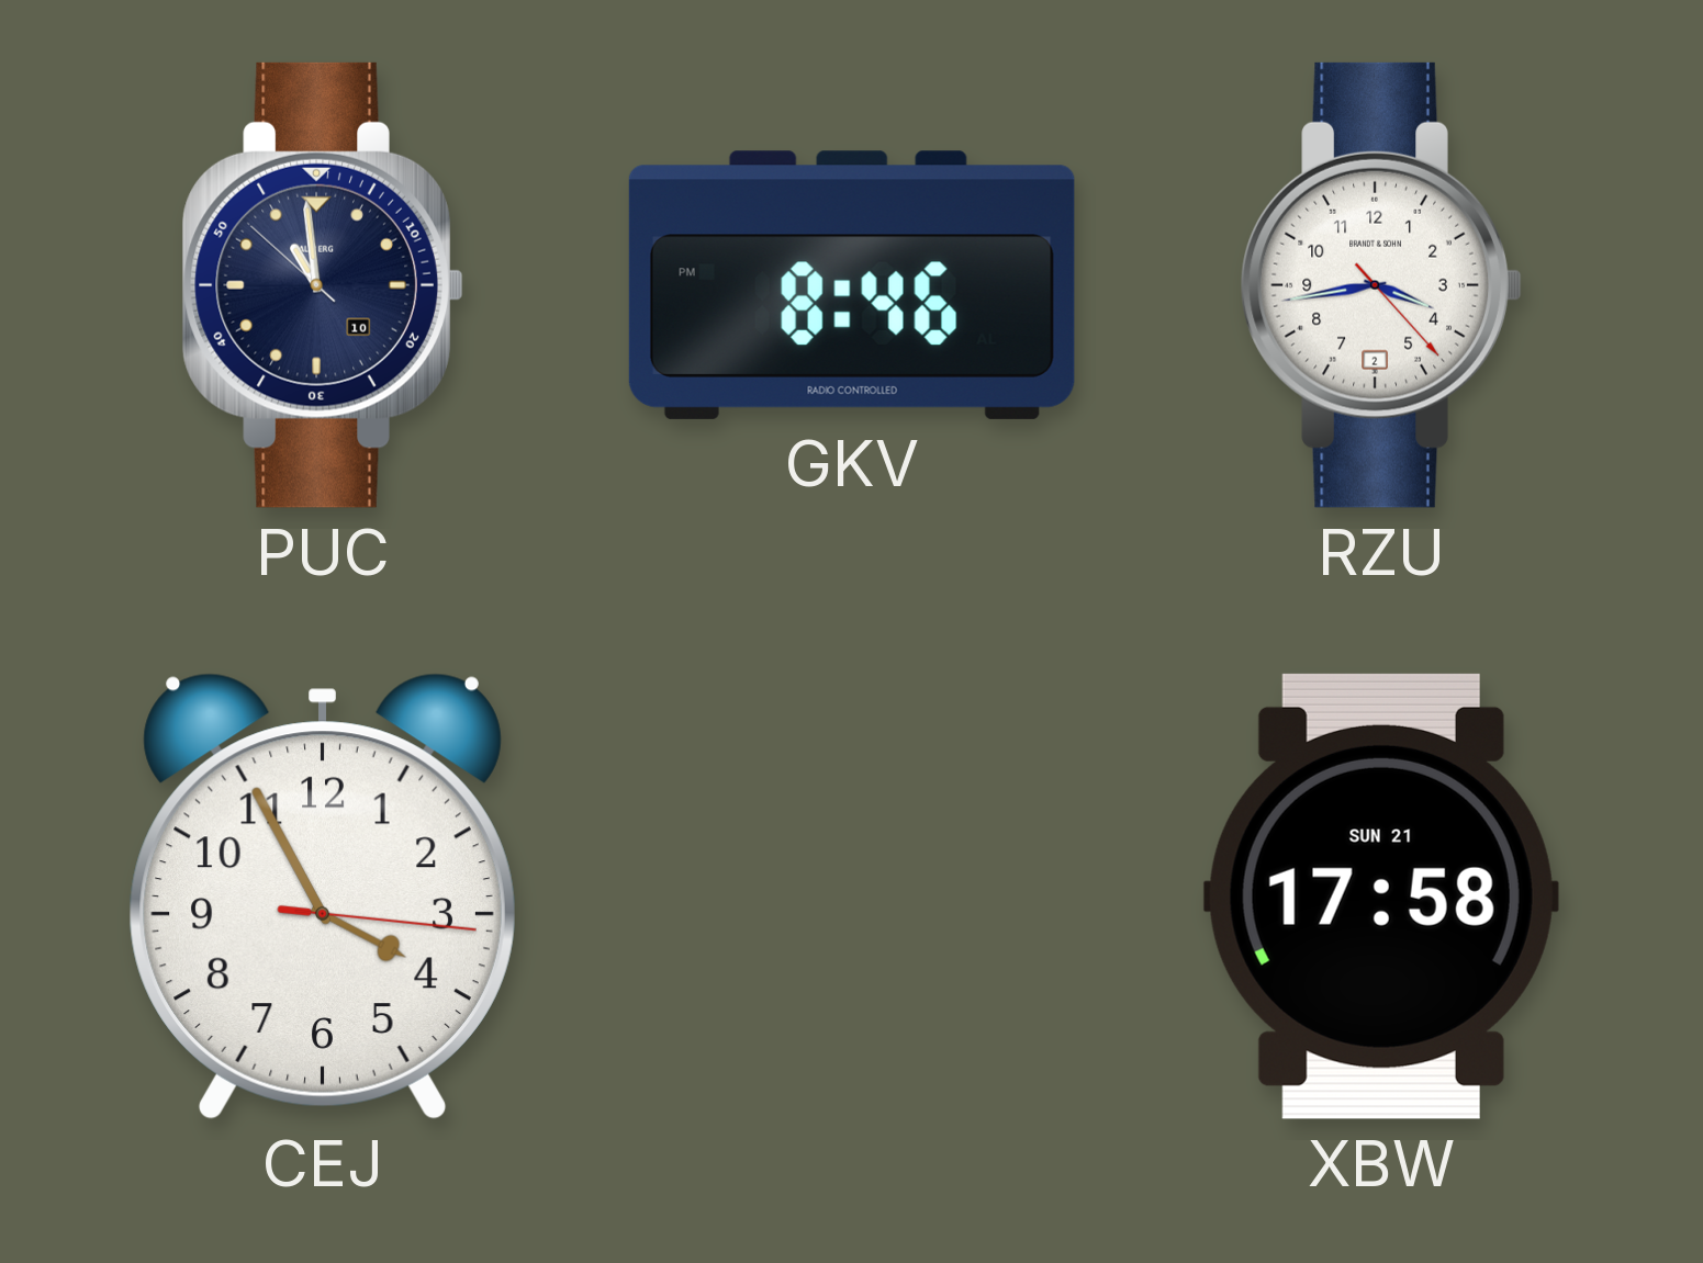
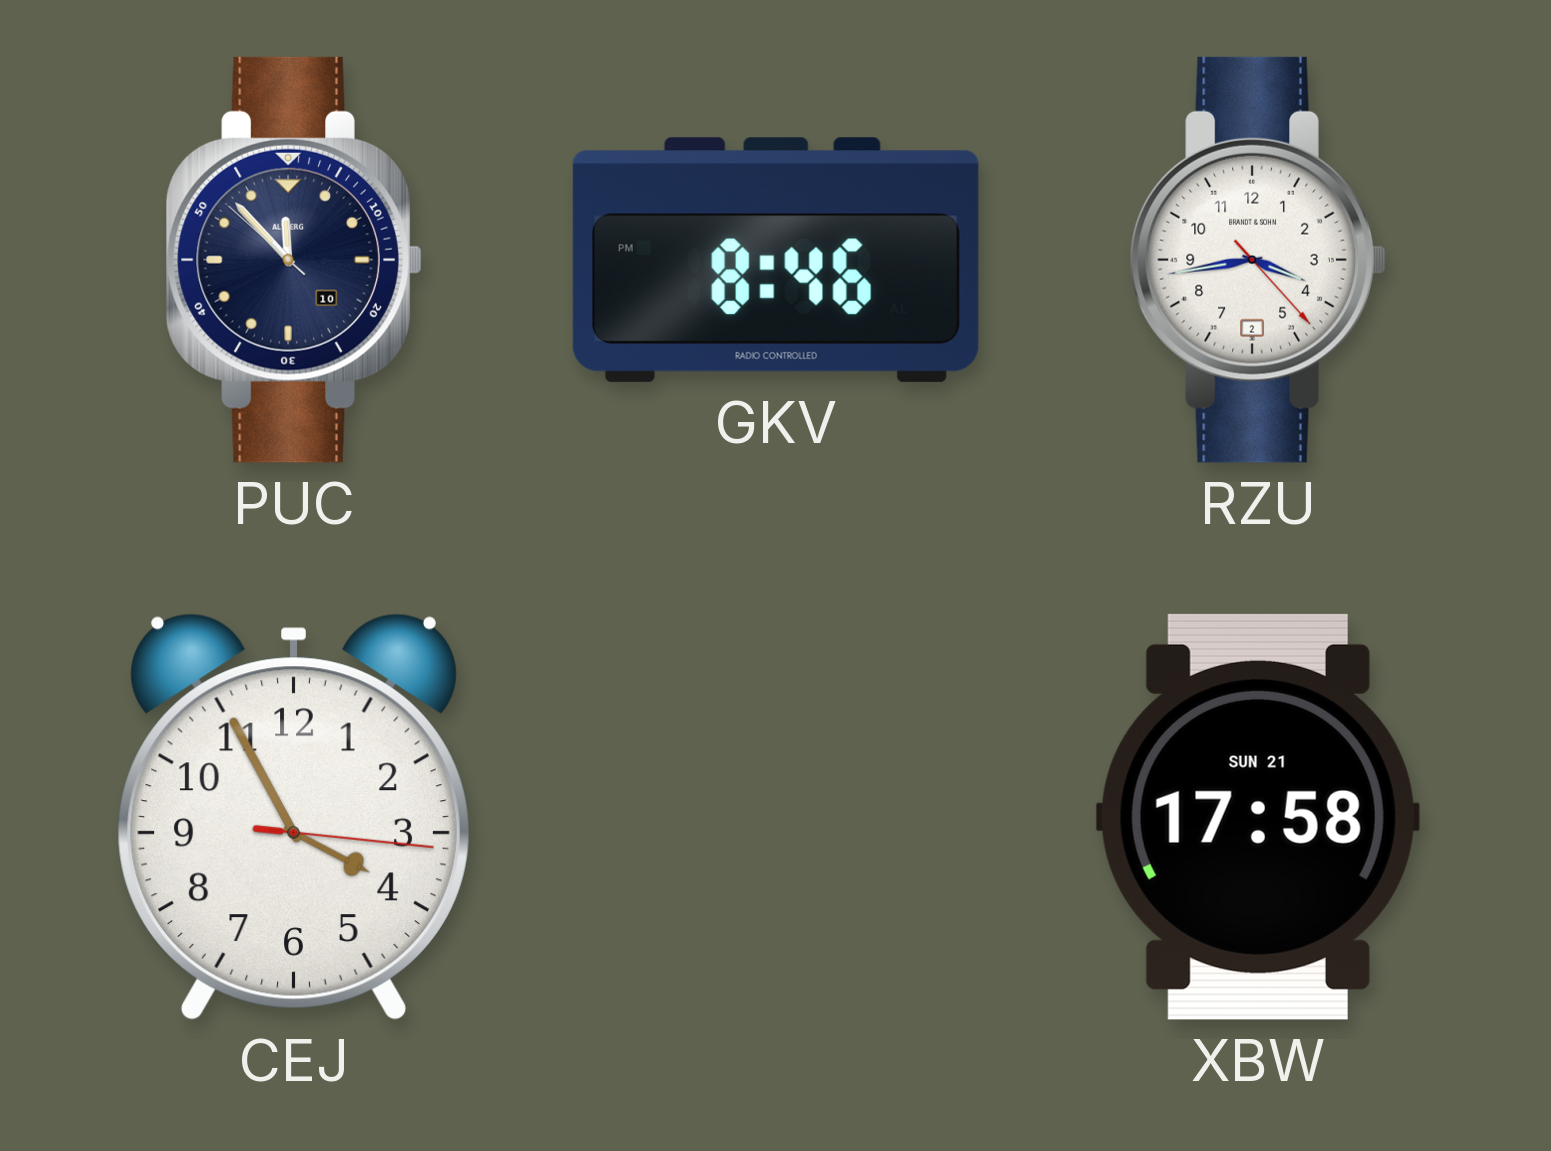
PUC: 10:58 -> 11:52 (294, 260)
